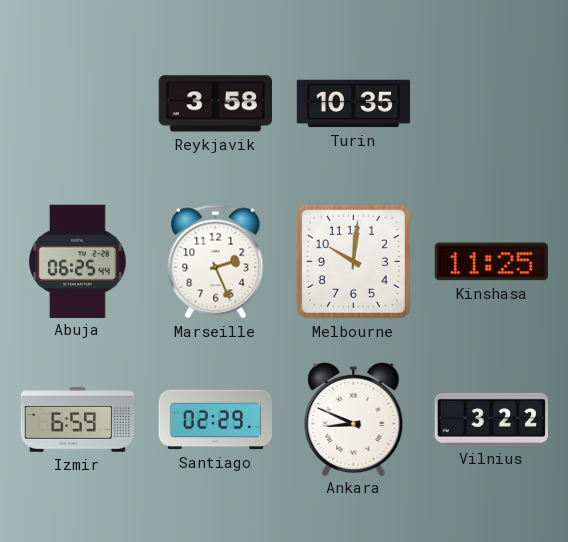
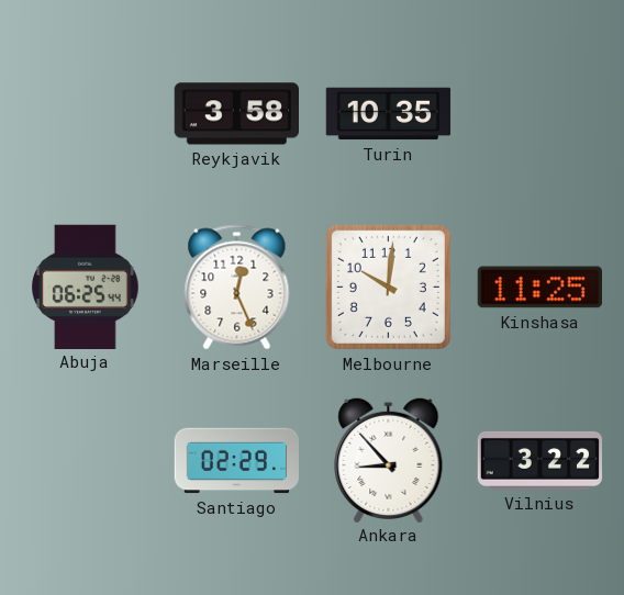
Marseille: 2:26 -> 12:26 (237, 288)
Izmir: 6:59 -> none (78, 420)
Ankara: 8:49 -> 8:53 (389, 459)
